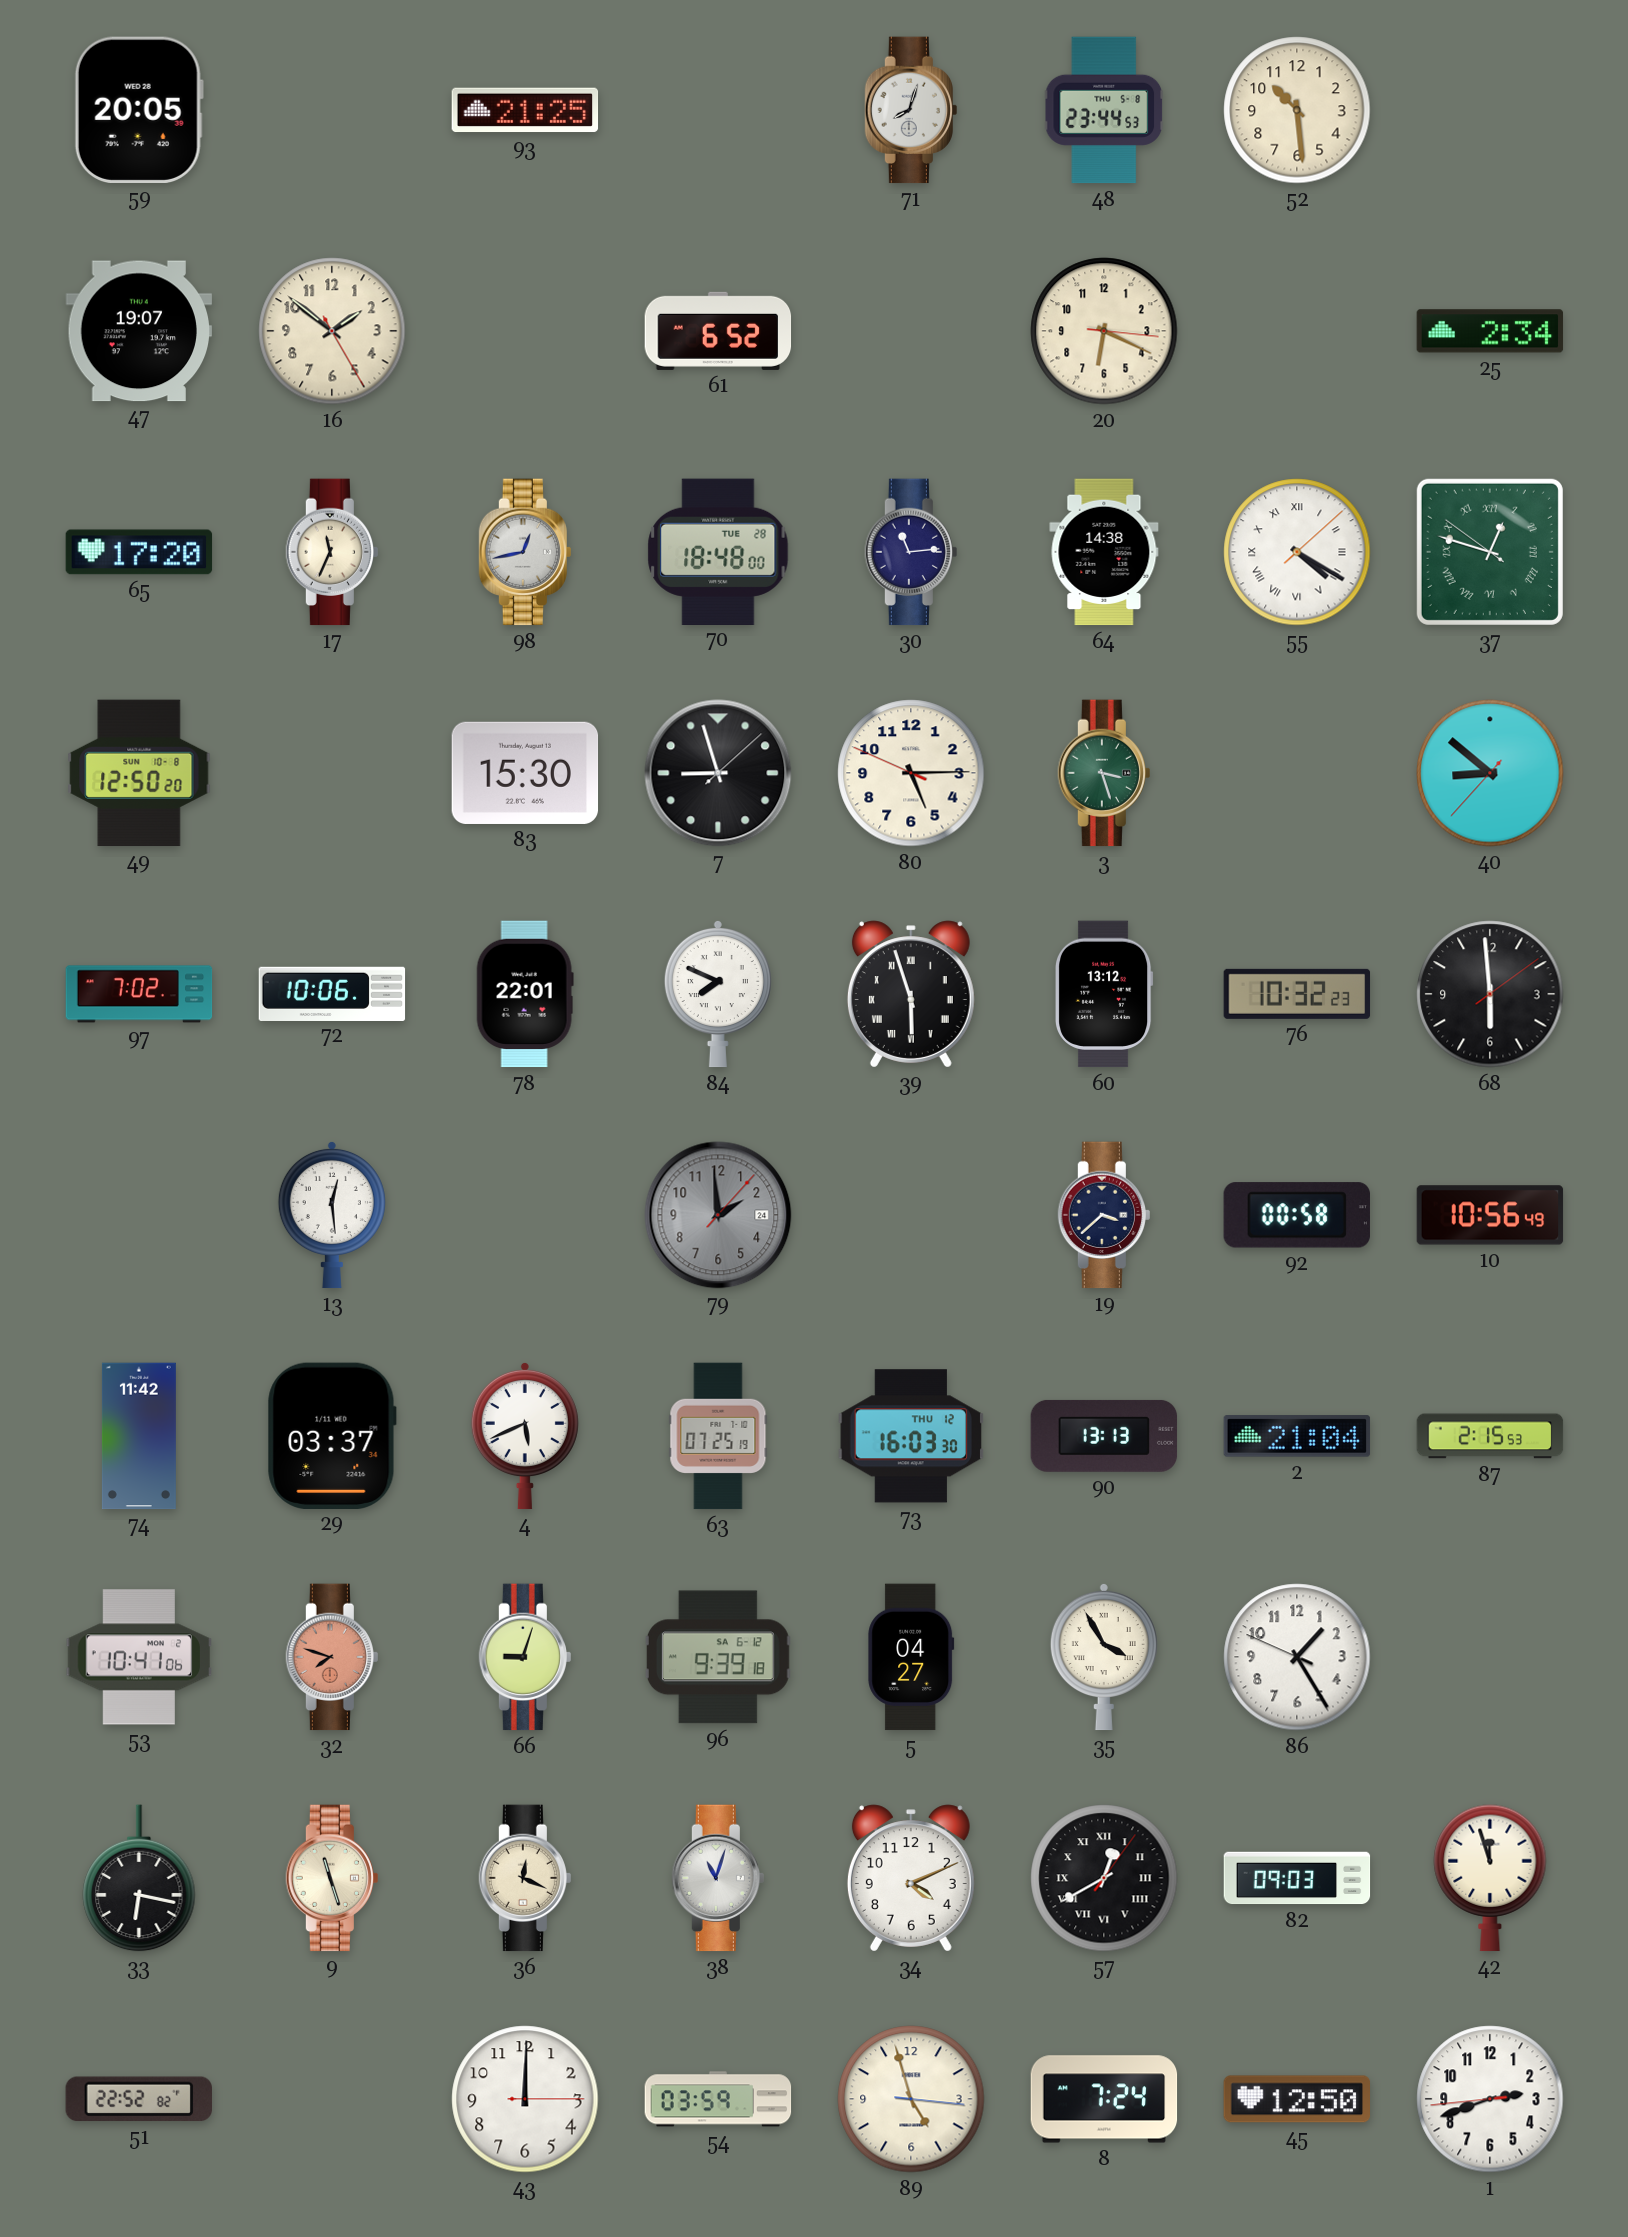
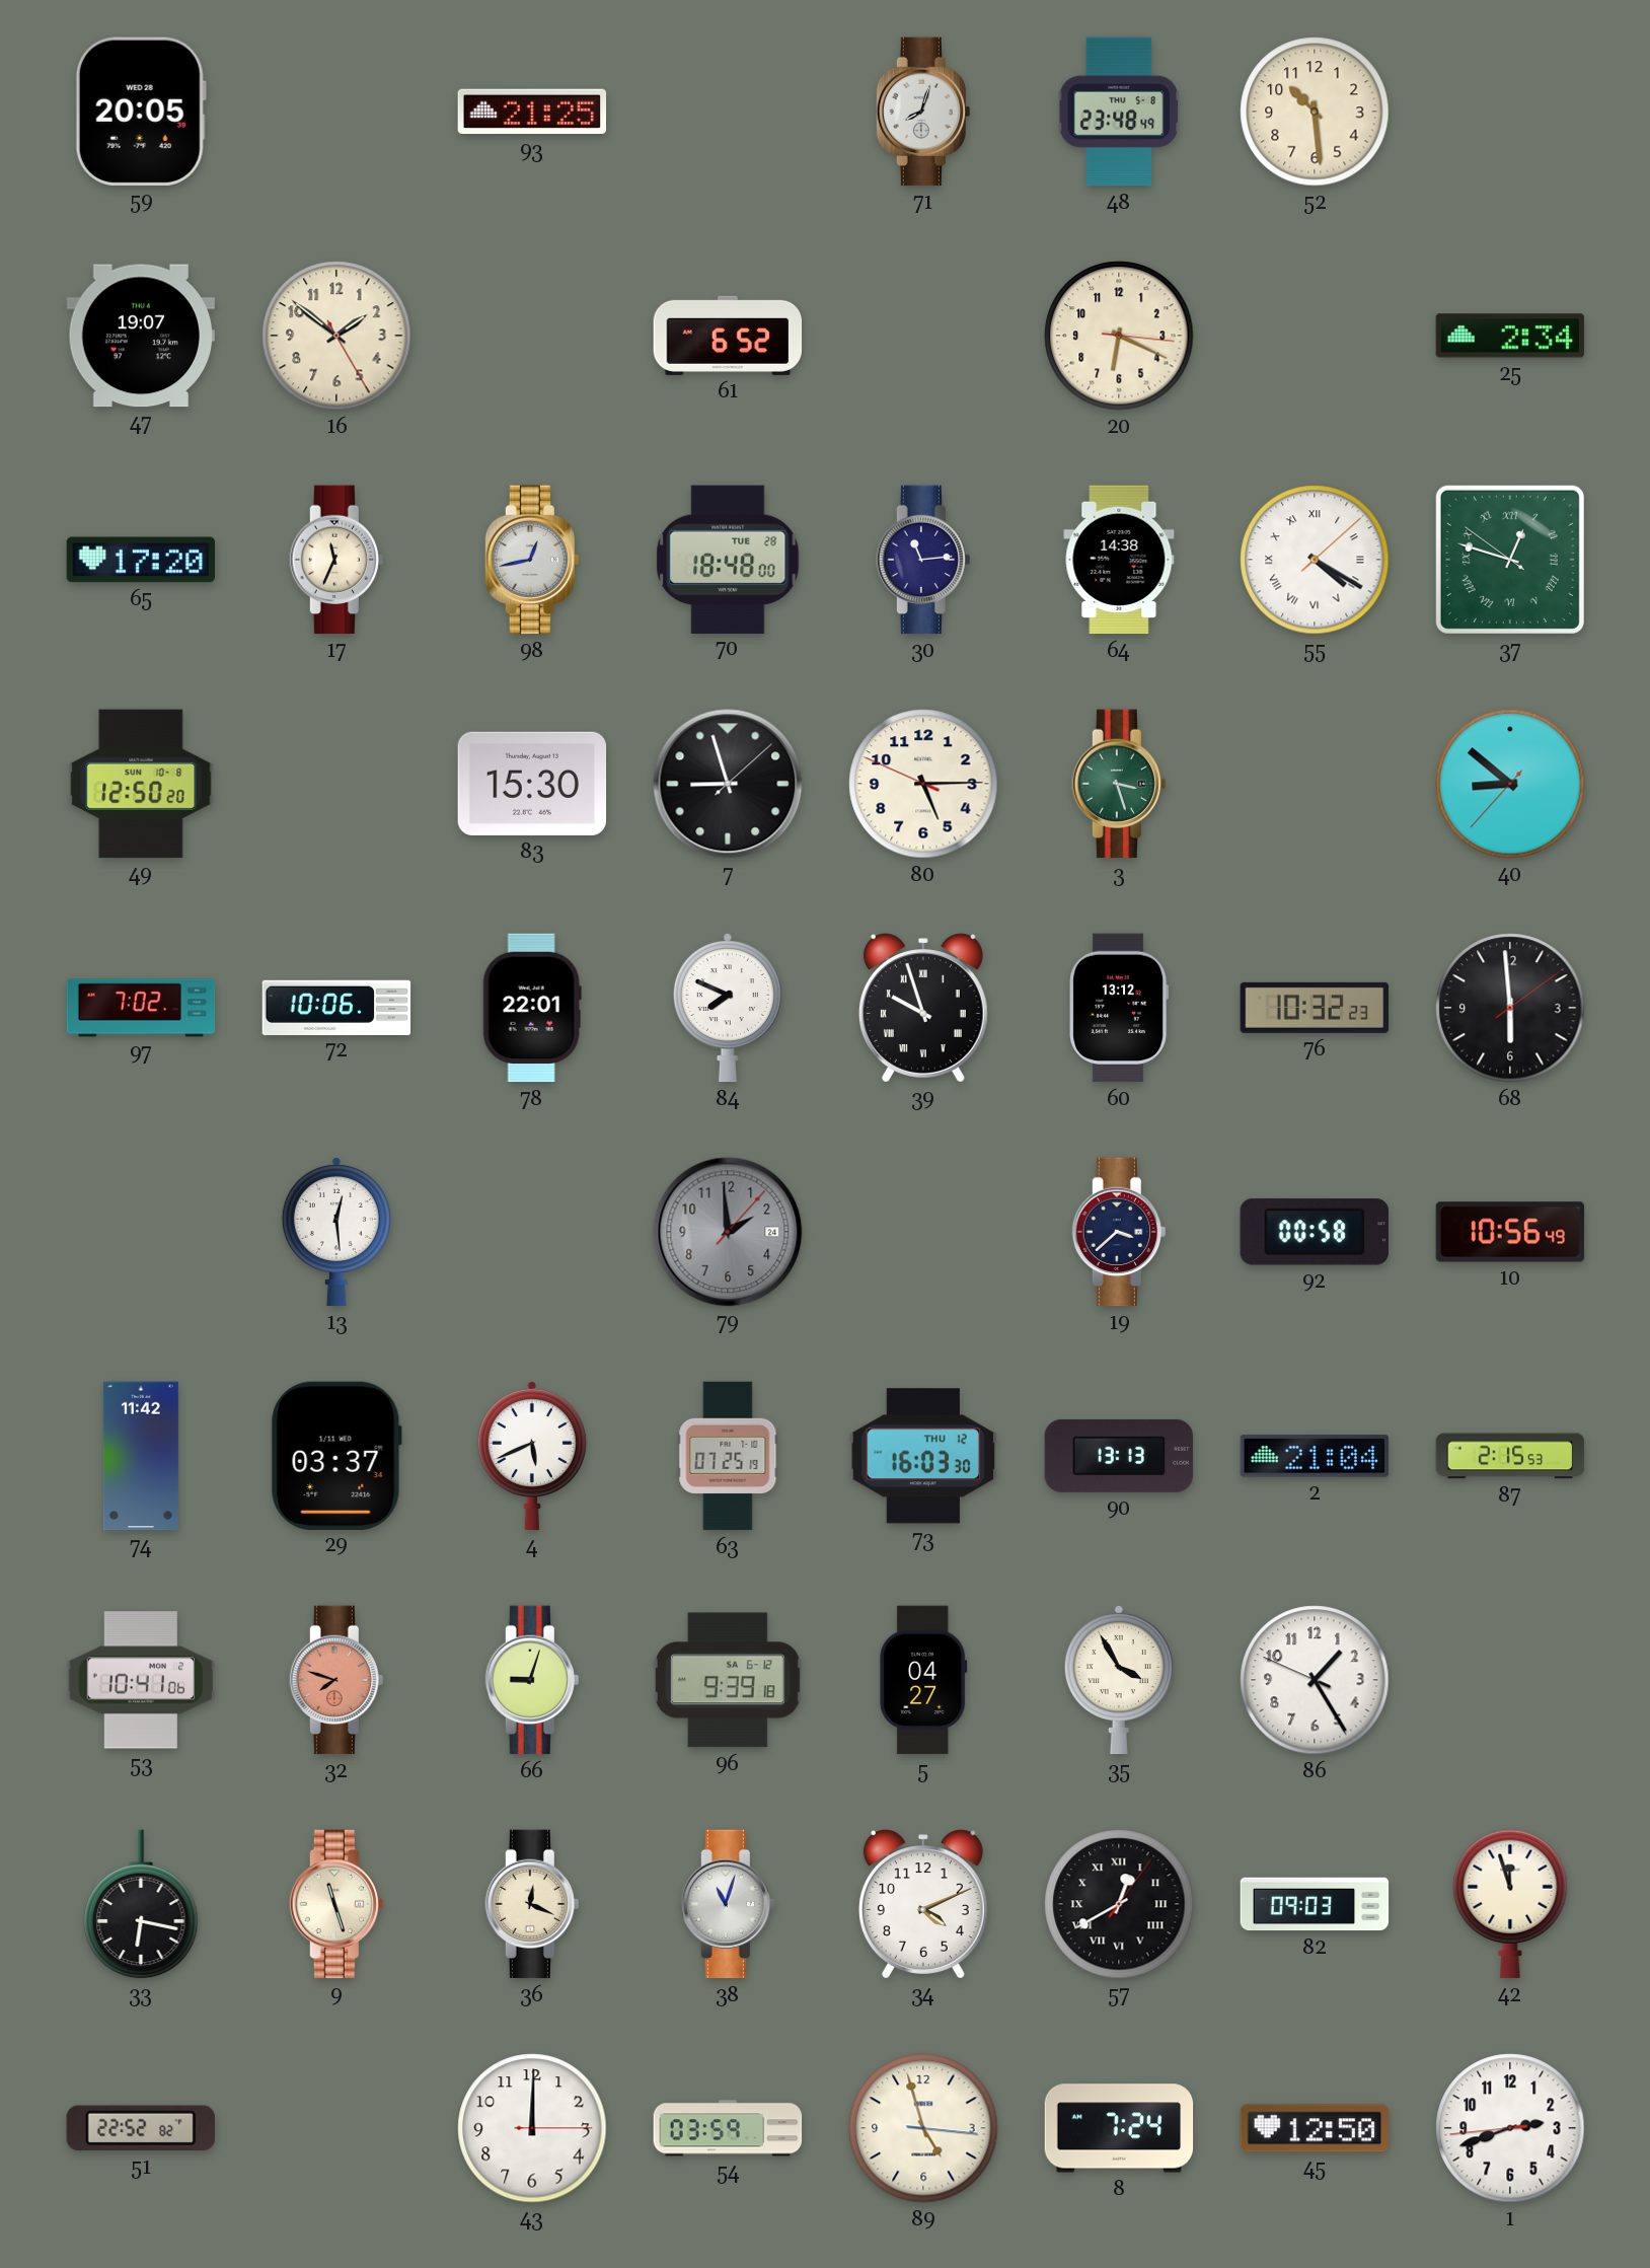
48: 23:44 -> 23:48 (1119, 112)
39: 5:57 -> 9:57 (923, 1008)
